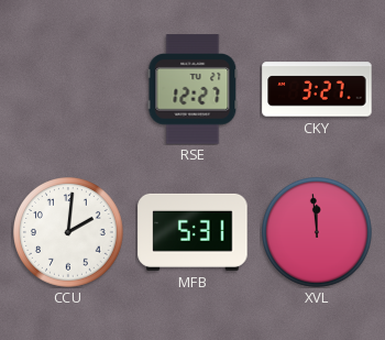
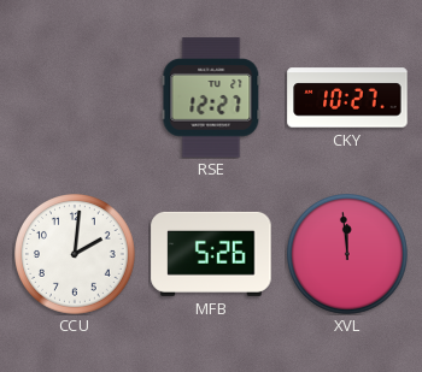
CKY: 3:27 -> 10:27 (347, 98)
MFB: 5:31 -> 5:26 (211, 254)
